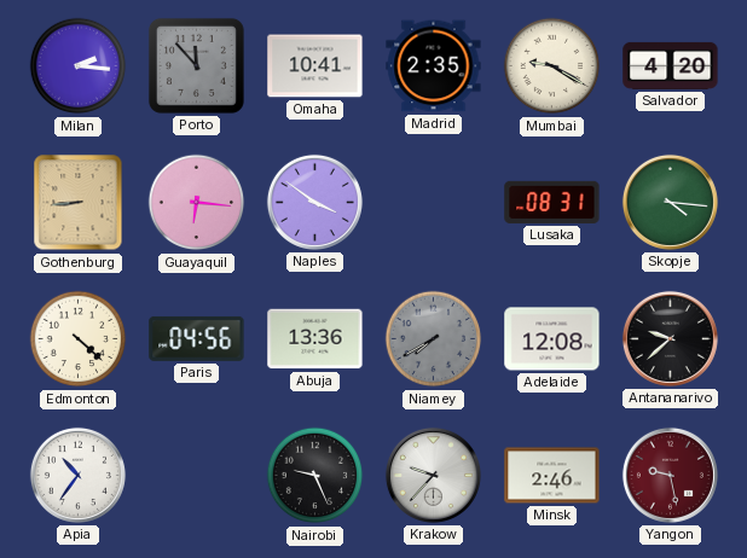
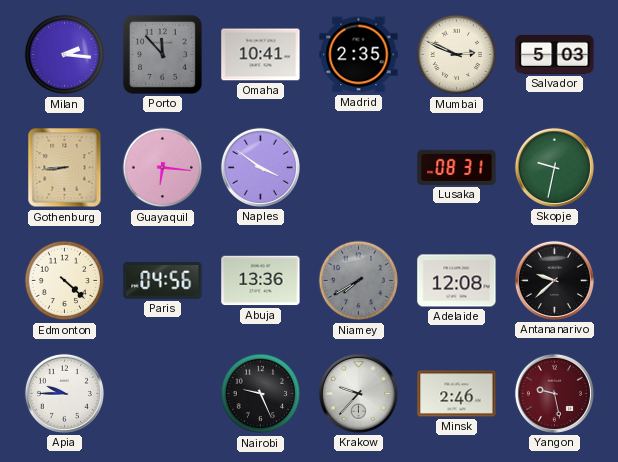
Mumbai: 9:20 -> 2:49 (457, 55)
Salvador: 4:20 -> 5:03 (555, 54)
Skopje: 4:16 -> 9:32 (554, 167)
Apia: 10:36 -> 9:45 (64, 393)
